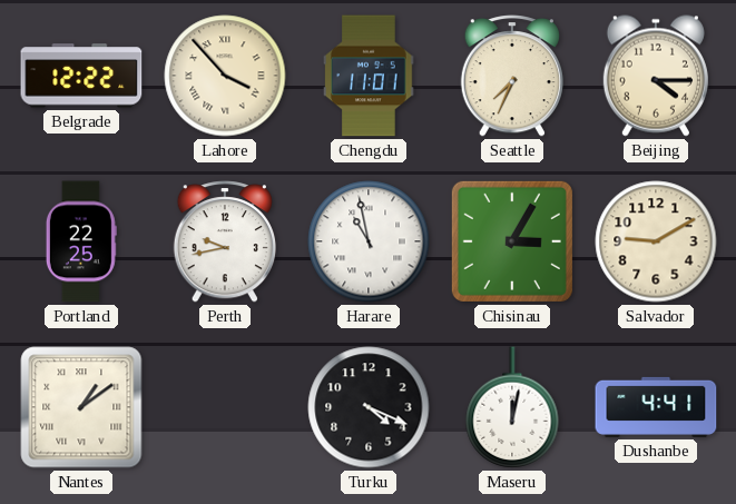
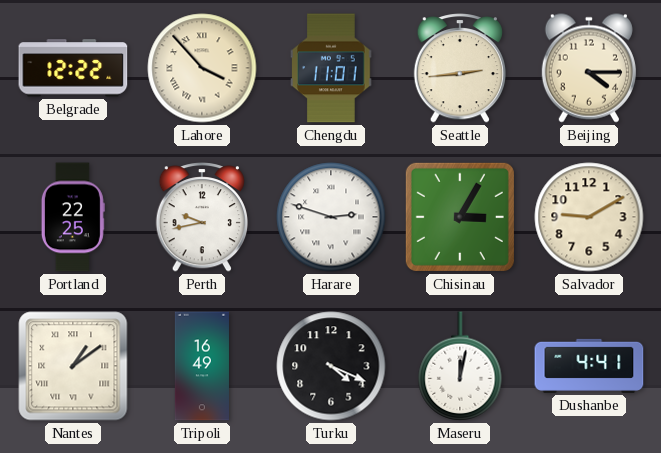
Seattle: 7:34 -> 2:44 (459, 68)
Harare: 10:58 -> 2:48 (331, 217)
Tripoli: none -> 16:49 (202, 366)
